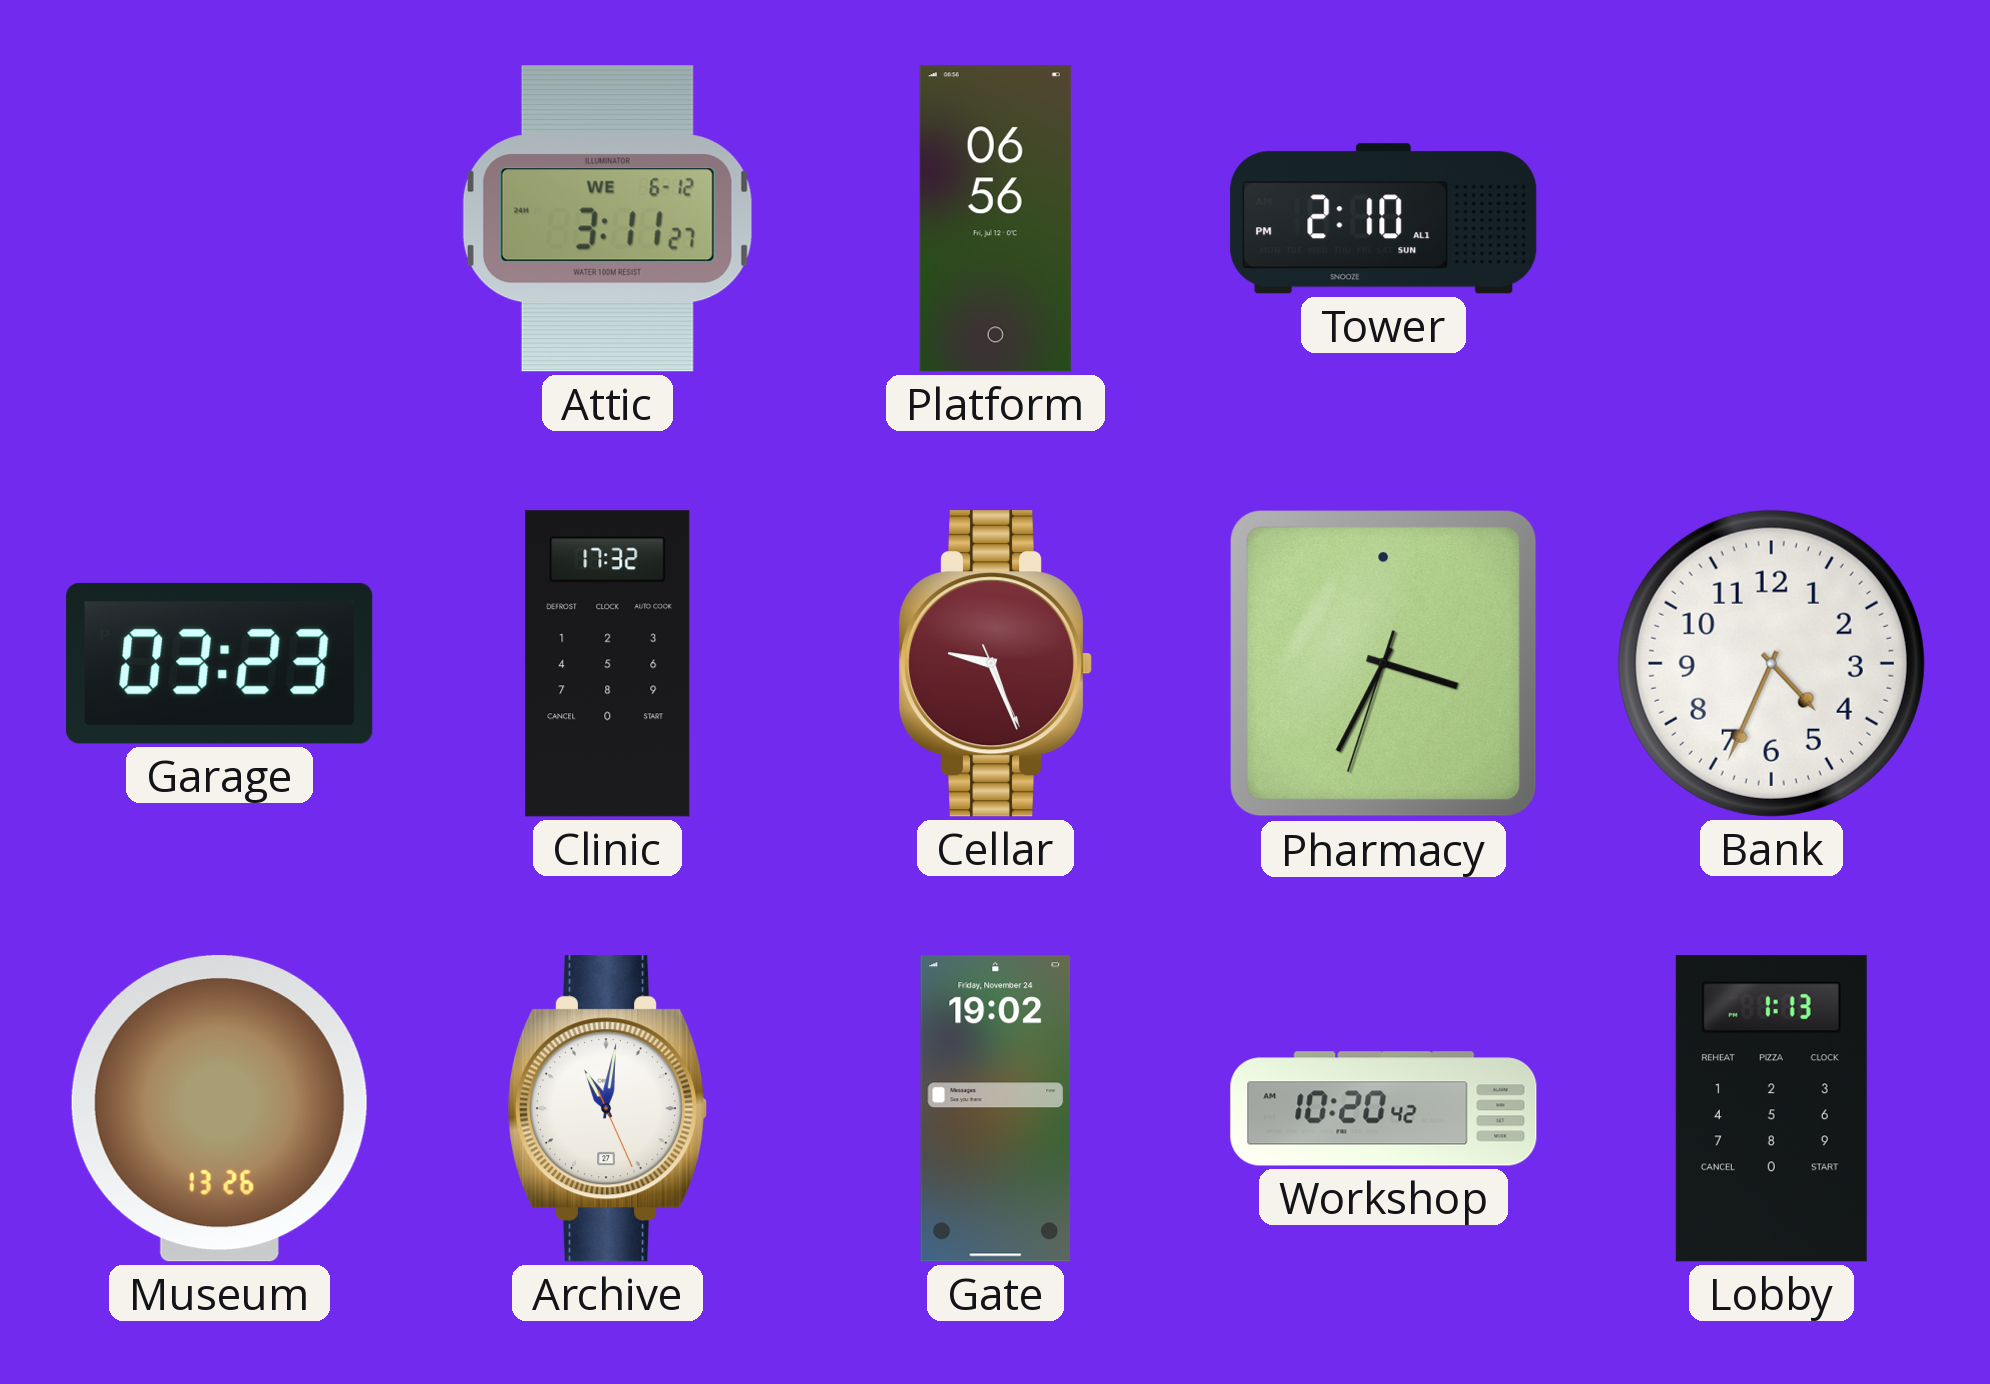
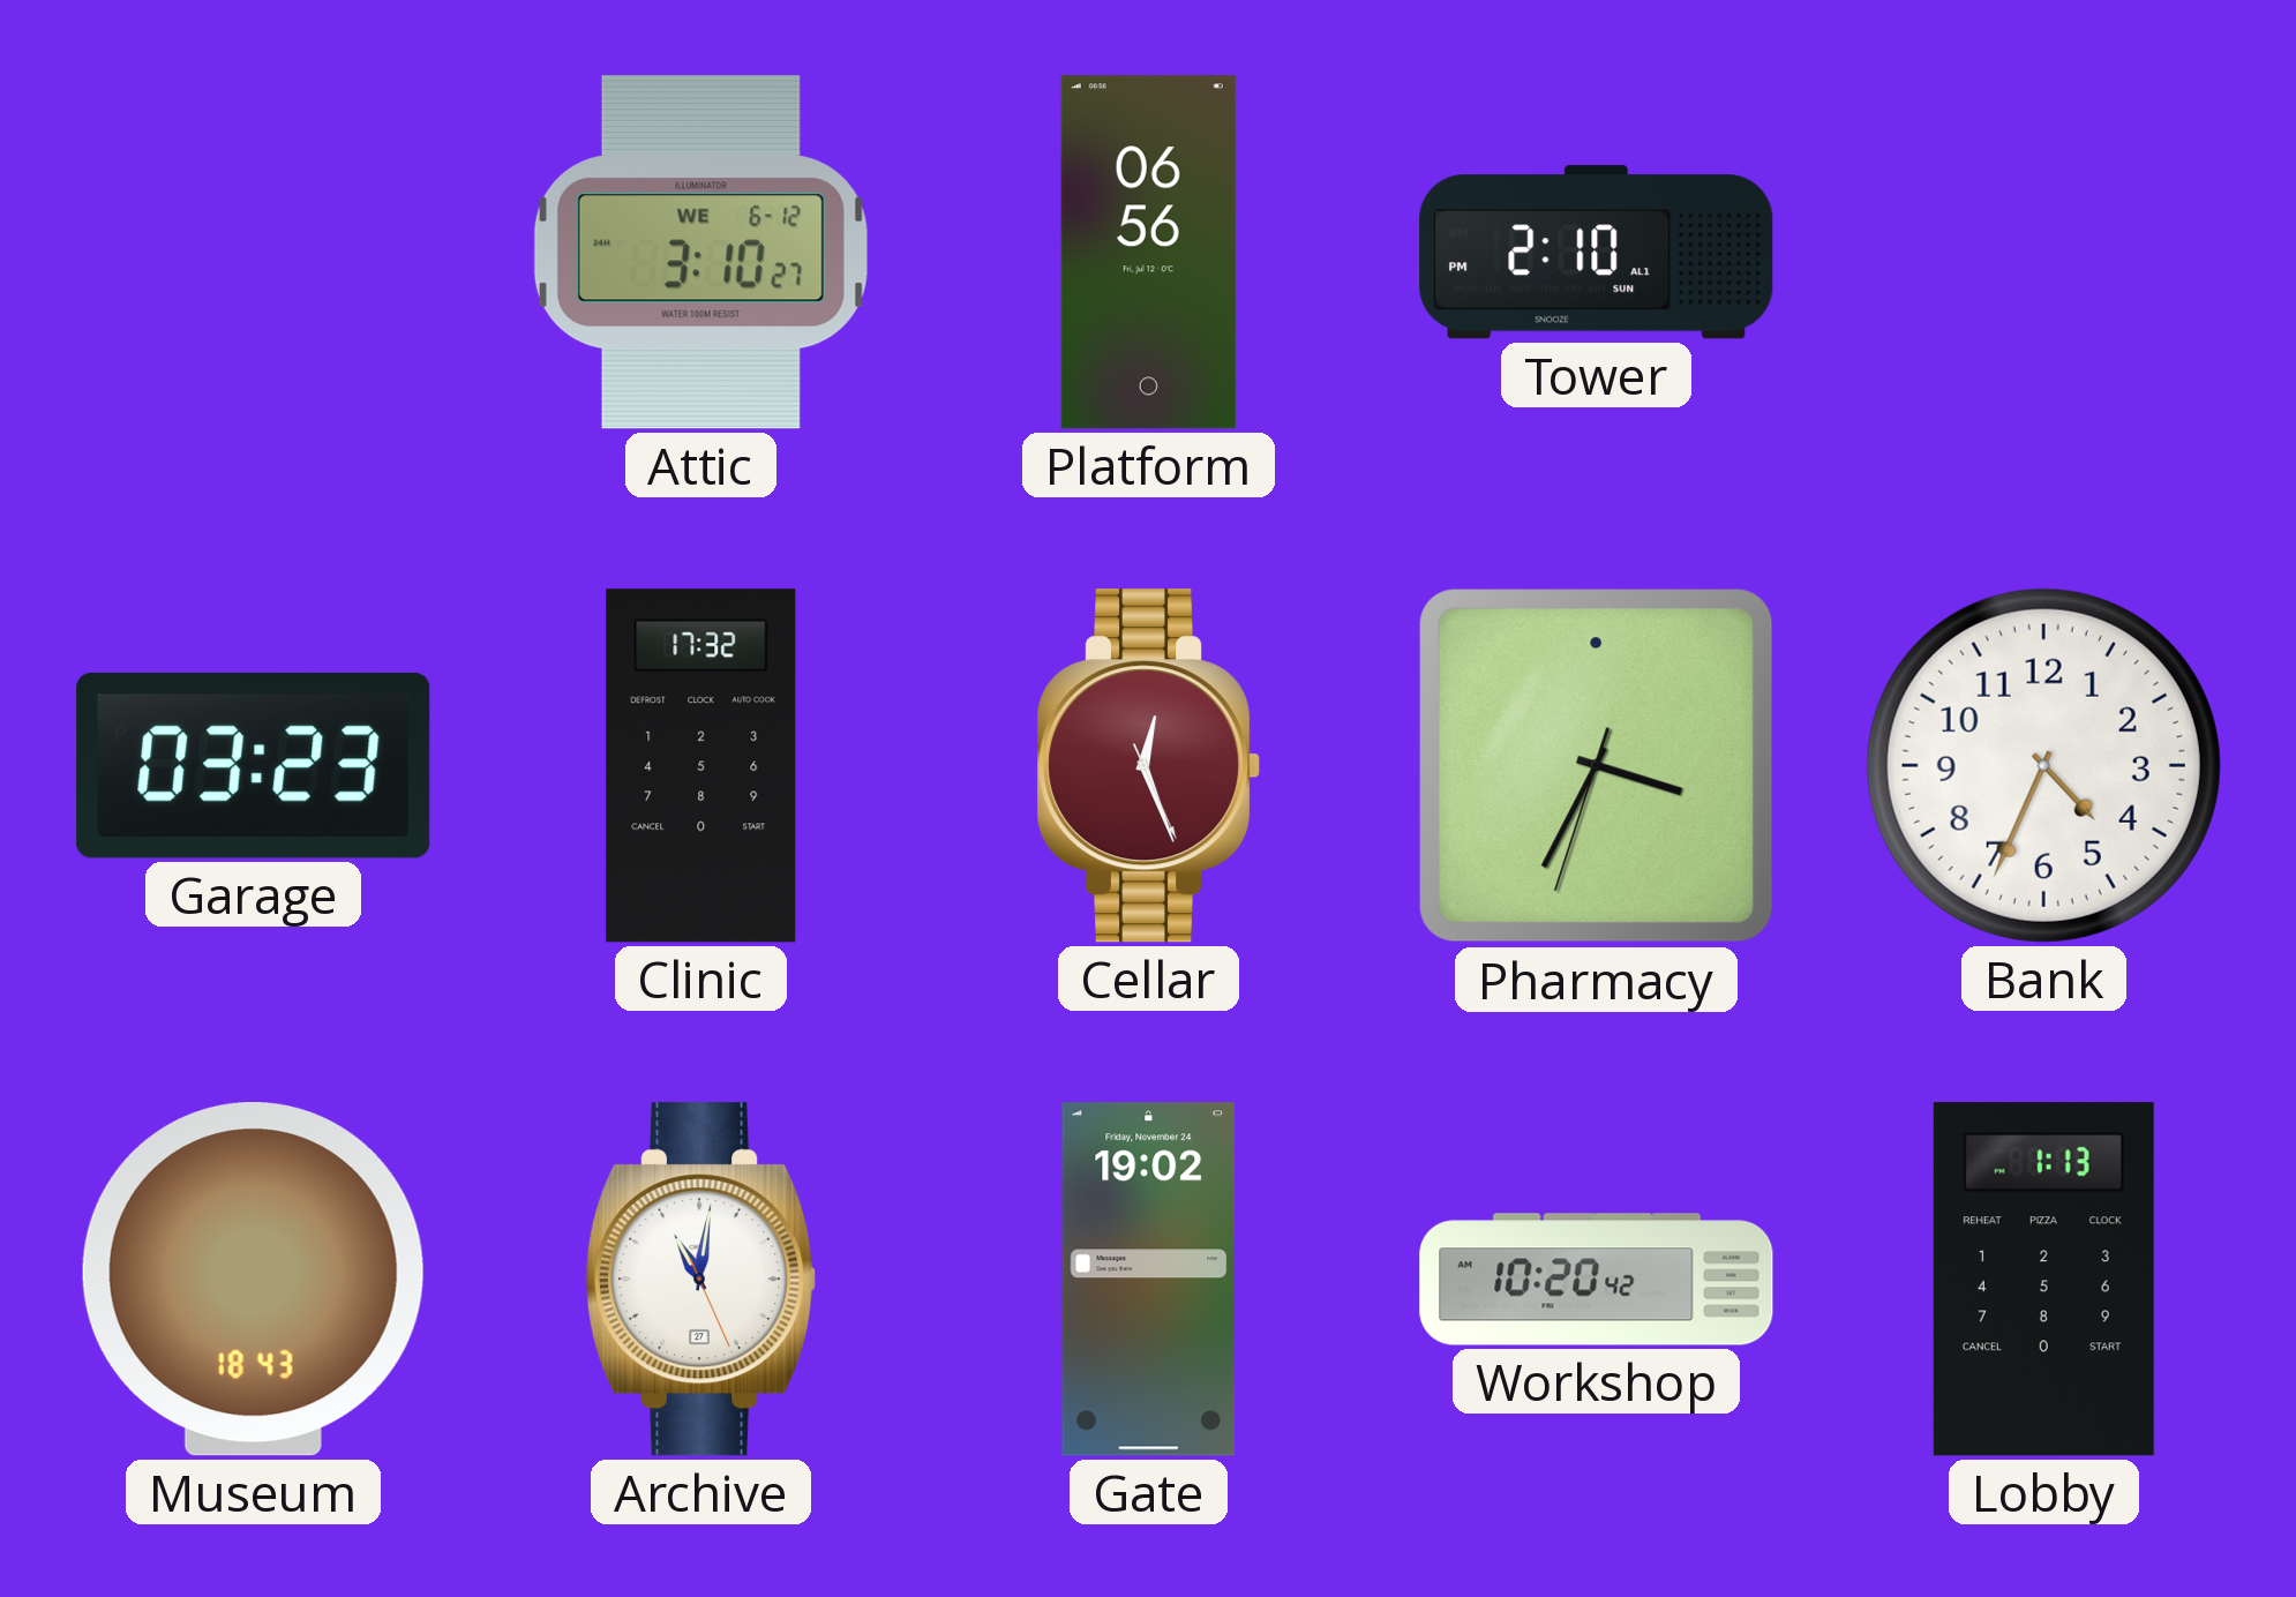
Attic: 3:11 -> 3:10 (700, 253)
Cellar: 9:26 -> 12:26 (1148, 766)
Museum: 13:26 -> 18:43 (253, 1280)
